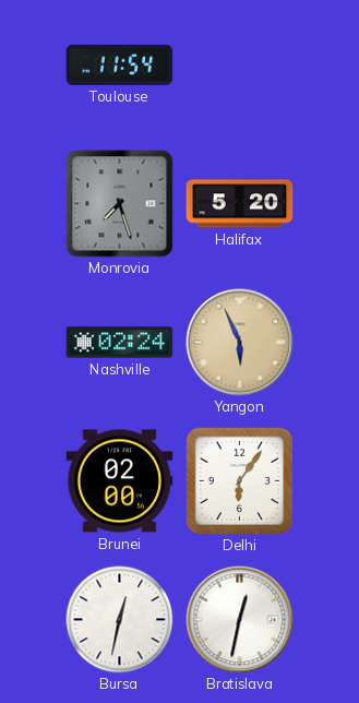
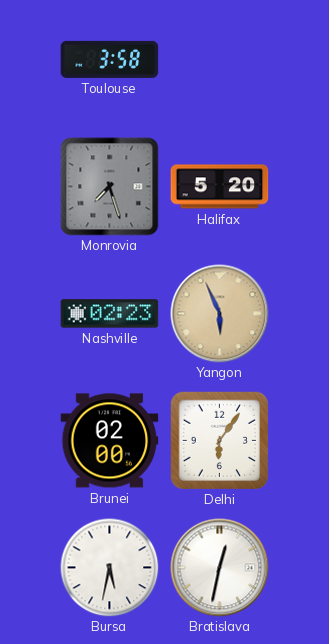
Toulouse: 11:54 -> 3:58 (110, 59)
Nashville: 02:24 -> 02:23 (110, 314)
Bursa: 12:32 -> 5:32 (110, 568)
